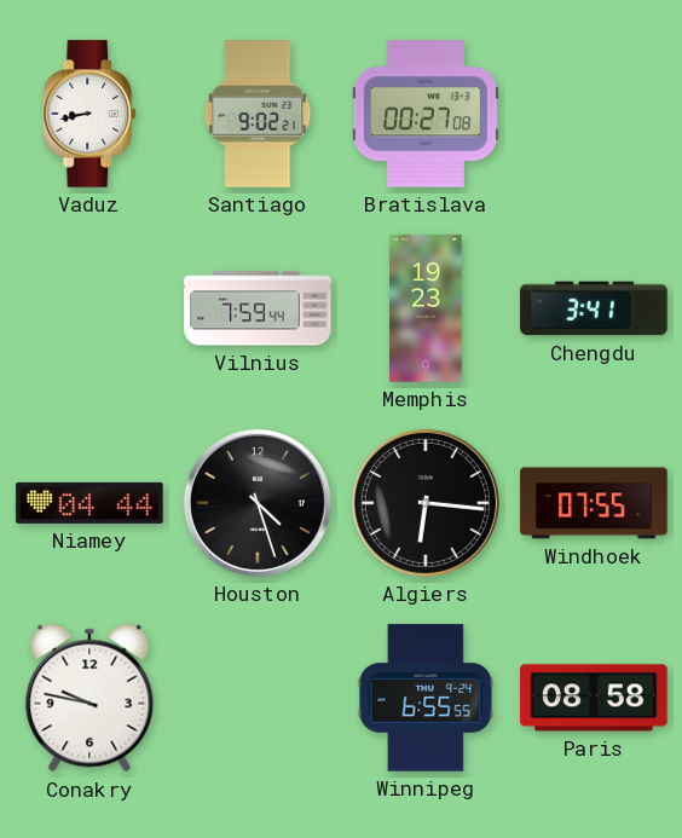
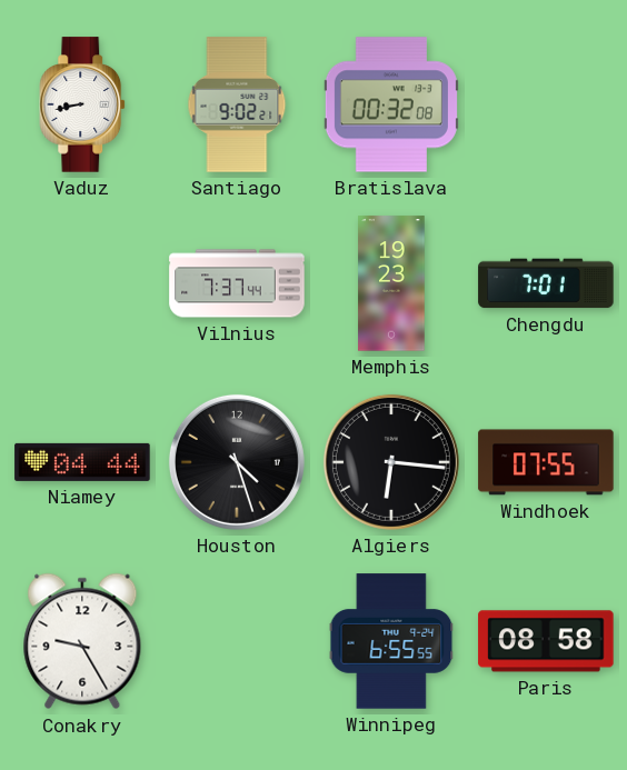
Bratislava: 00:27 -> 00:32 (391, 104)
Vilnius: 7:59 -> 7:37 (237, 283)
Chengdu: 3:41 -> 7:01 (546, 283)
Conakry: 9:47 -> 9:25 (82, 641)
